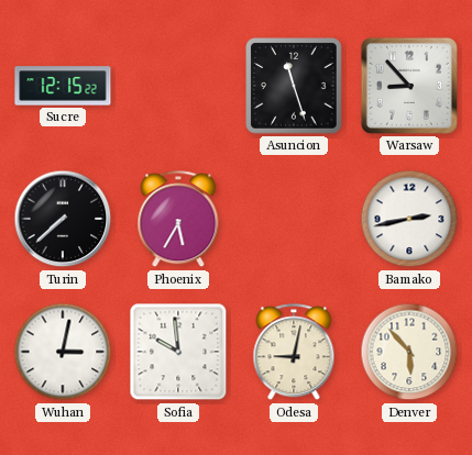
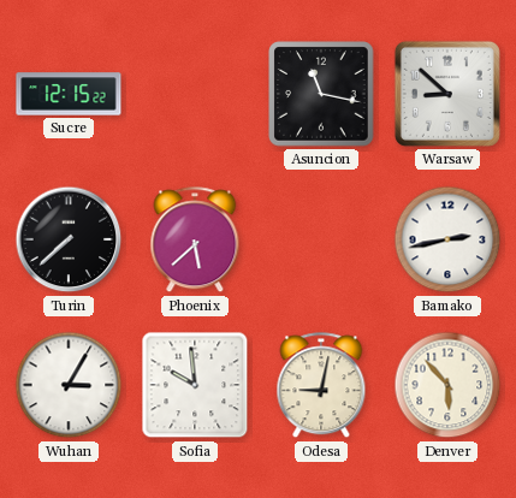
Asuncion: 11:27 -> 11:17 (321, 94)
Warsaw: 8:53 -> 8:52 (447, 94)
Phoenix: 5:35 -> 5:38 (195, 241)
Wuhan: 3:02 -> 3:05 (69, 385)
